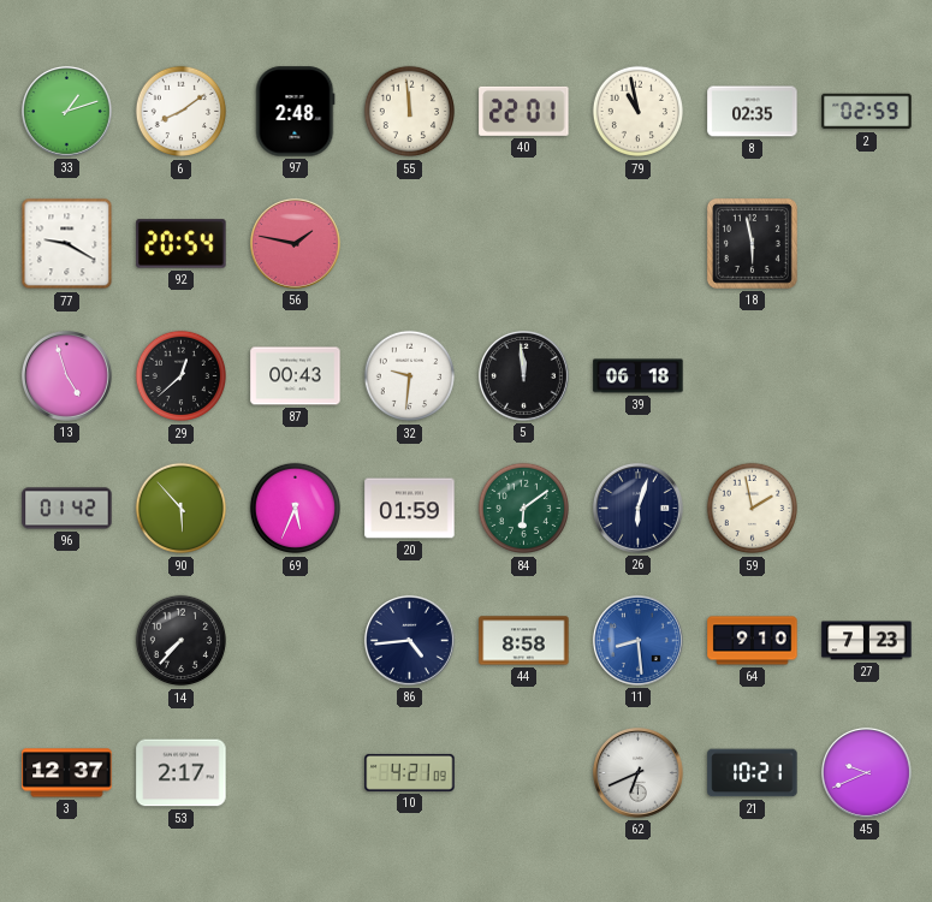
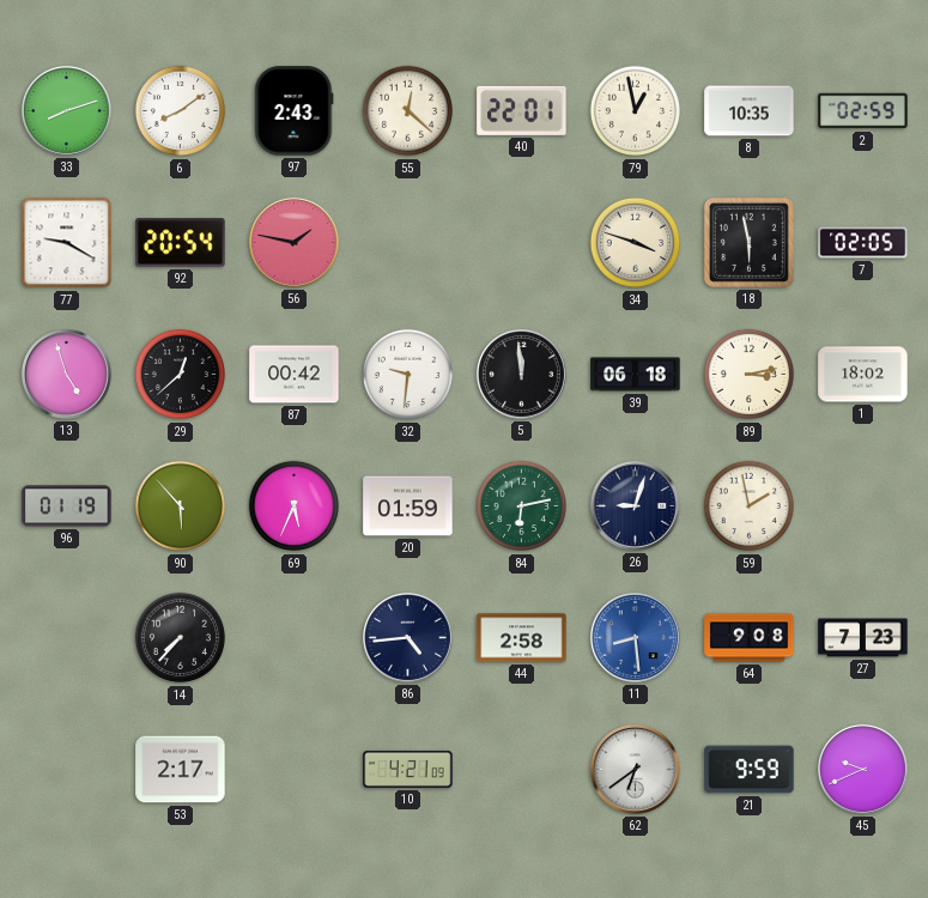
33: 1:12 -> 8:12 (66, 110)
97: 2:48 -> 2:43 (295, 111)
55: 11:59 -> 12:22 (408, 111)
79: 10:58 -> 12:58 (636, 111)
8: 02:35 -> 10:35 (750, 111)
34: none -> 3:48 (636, 243)
7: none -> 02:05 (863, 243)
87: 00:43 -> 00:42 (295, 375)
89: none -> 3:13 (750, 375)
1: none -> 18:02 (863, 375)
96: 01:42 -> 01:19 (67, 506)
84: 6:09 -> 6:13 (522, 506)
26: 6:03 -> 9:03 (635, 505)
44: 8:58 -> 2:58 (522, 638)
64: 9:10 -> 9:08 (750, 638)
3: 12:37 -> none (67, 773)
62: 6:41 -> 6:39 (635, 769)
21: 10:21 -> 9:59 (750, 770)
